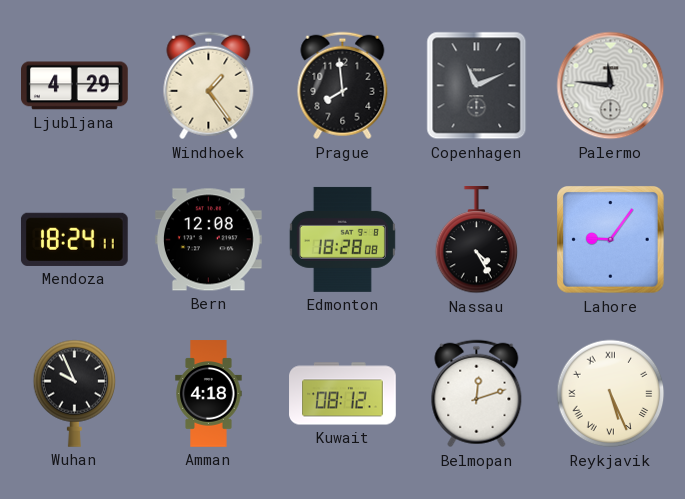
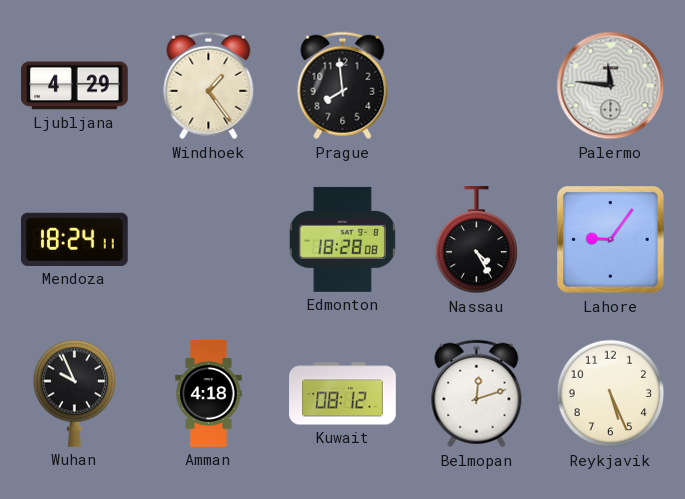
Copenhagen: 11:11 -> none (477, 86)
Bern: 12:08 -> none (208, 240)
Reykjavik numerals: Roman -> Arabic (611, 394)
